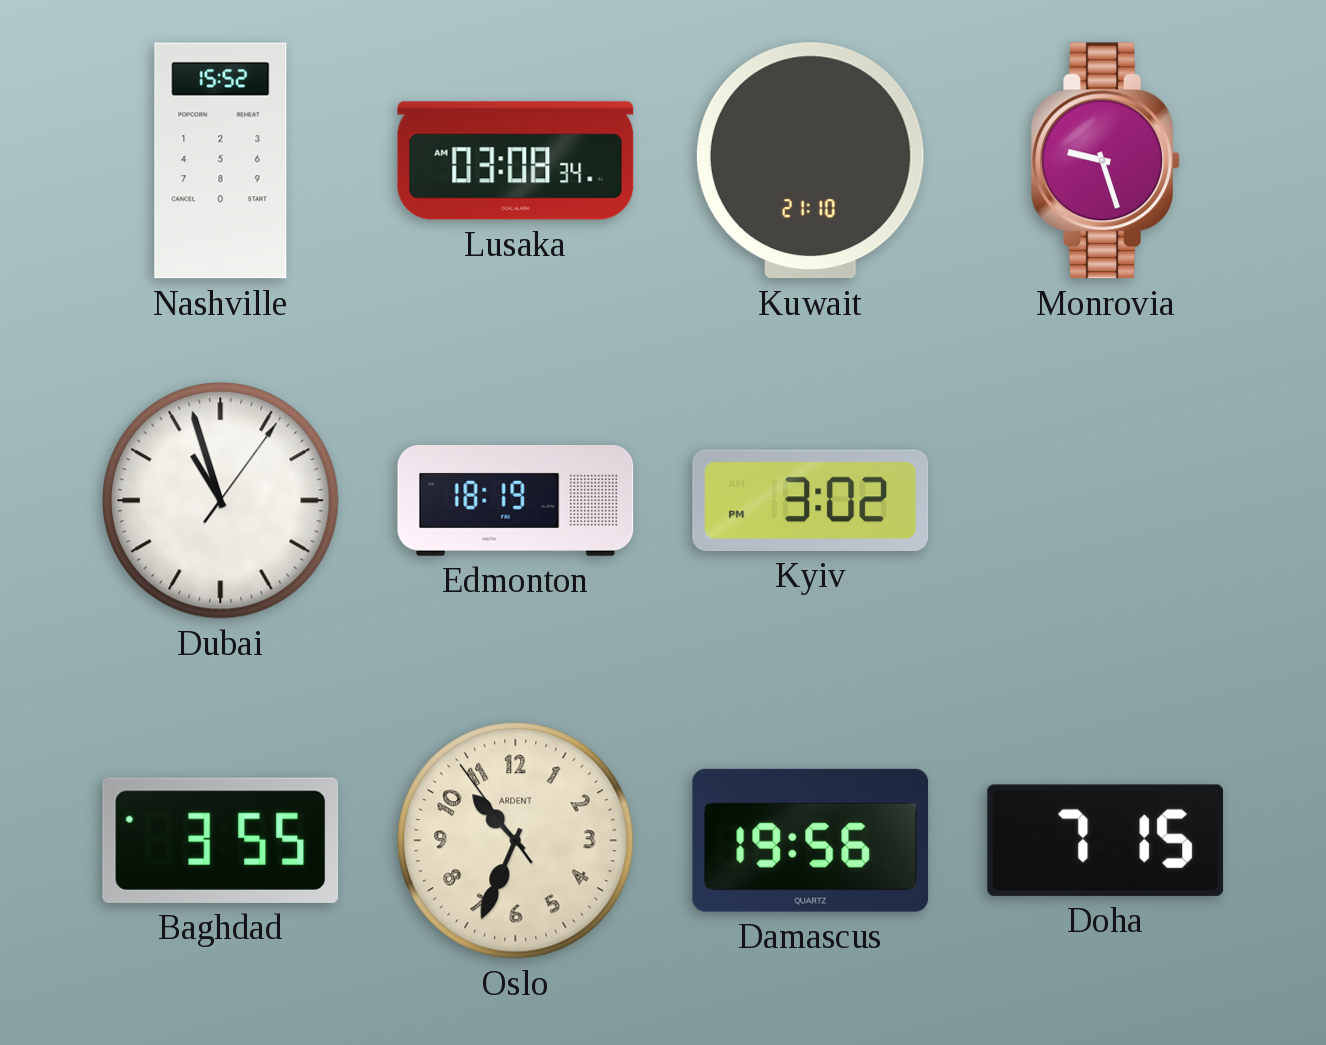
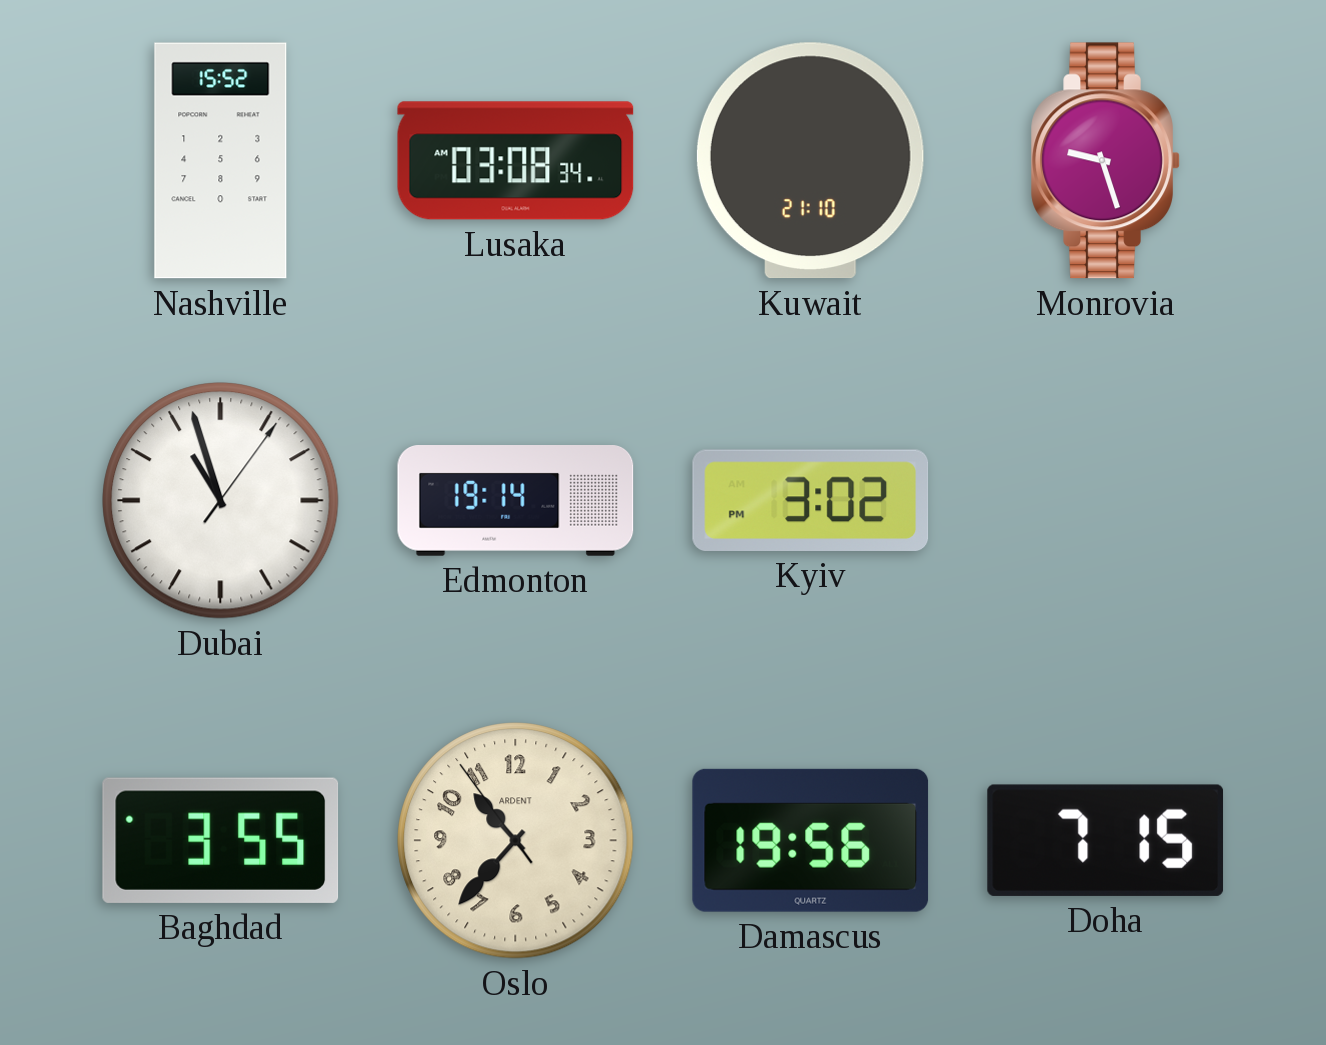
Edmonton: 18:19 -> 19:14 (516, 501)
Oslo: 10:33 -> 10:36 (516, 841)
